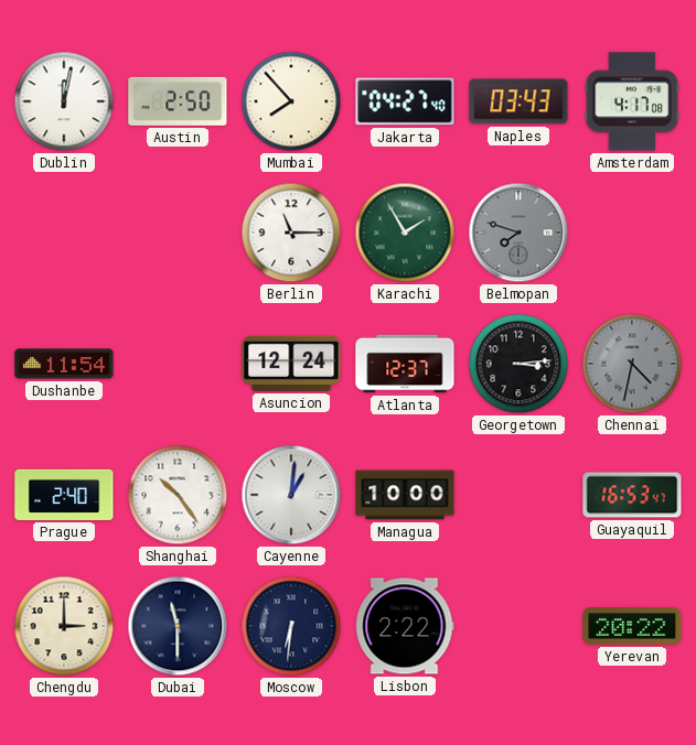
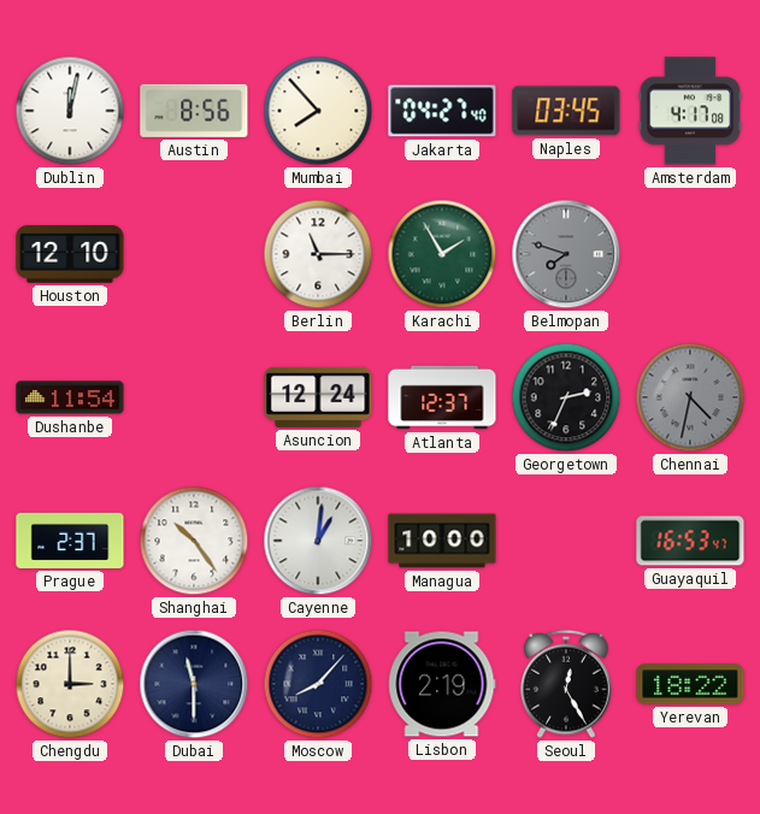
Austin: 2:50 -> 8:56 (194, 111)
Naples: 03:43 -> 03:45 (566, 111)
Houston: none -> 12:10 (70, 254)
Georgetown: 3:14 -> 2:34 (566, 397)
Prague: 2:40 -> 2:37 (70, 541)
Moscow: 6:31 -> 8:07 (318, 684)
Lisbon: 2:22 -> 2:19 (442, 684)
Seoul: none -> 12:25 (567, 684)
Yerevan: 20:22 -> 18:22 (690, 684)
